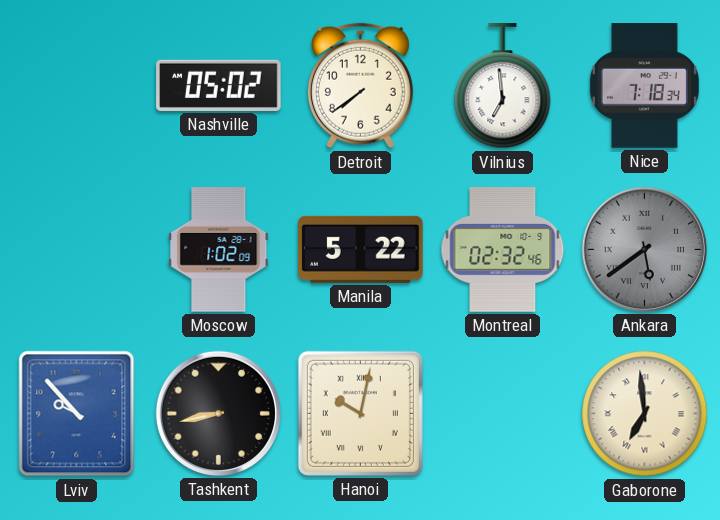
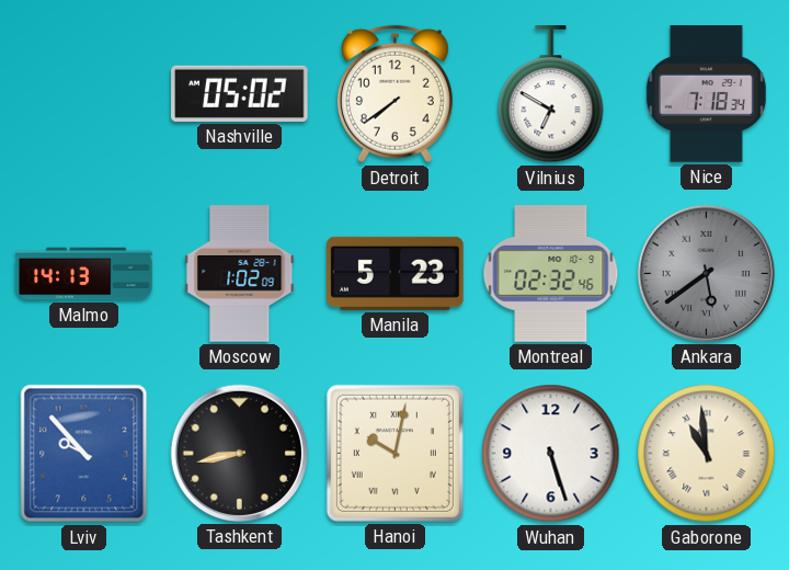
Vilnius: 6:59 -> 6:50 (551, 94)
Malmo: none -> 14:13 (84, 274)
Manila: 5:22 -> 5:23 (396, 273)
Wuhan: none -> 5:27 (551, 454)
Gaborone: 6:59 -> 10:59 (707, 454)
